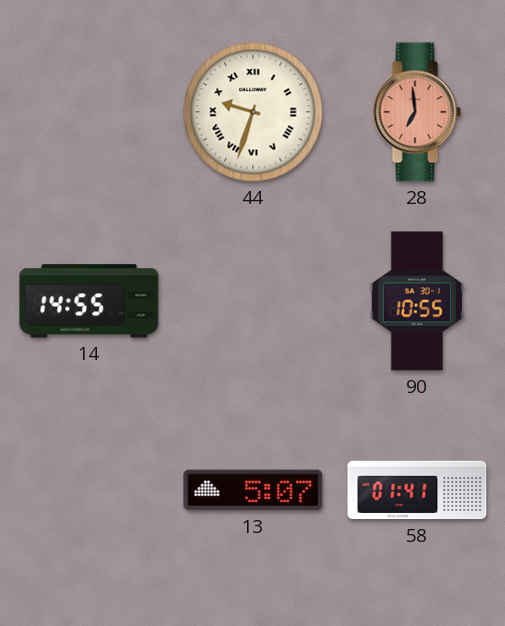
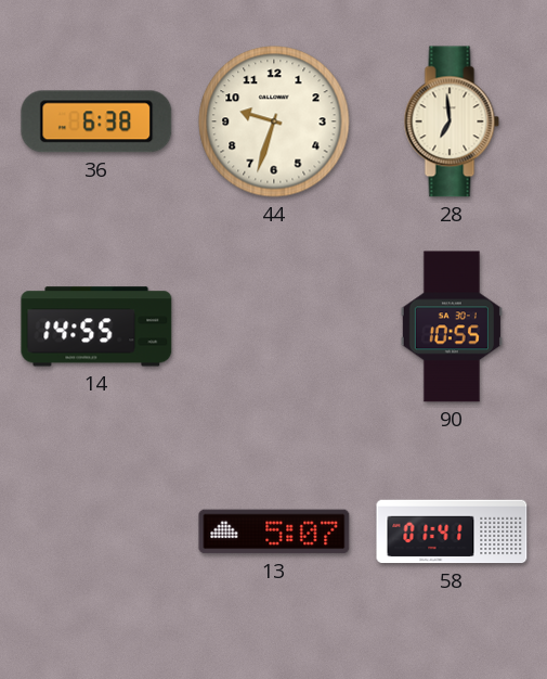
36: none -> 6:38 (96, 121)
44 numerals: Roman -> Arabic (274, 121)
28 dial: salmon -> cream (452, 121)
